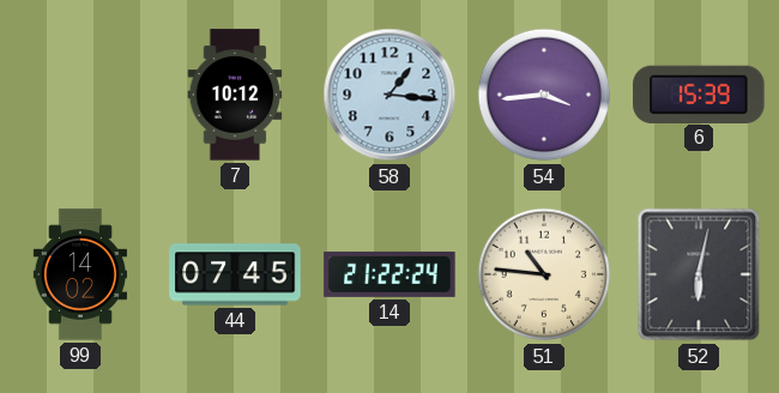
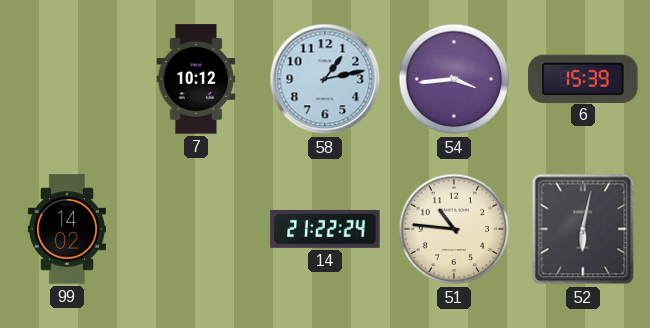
58: 1:16 -> 1:13 (325, 79)
44: 07:45 -> none (235, 274)
